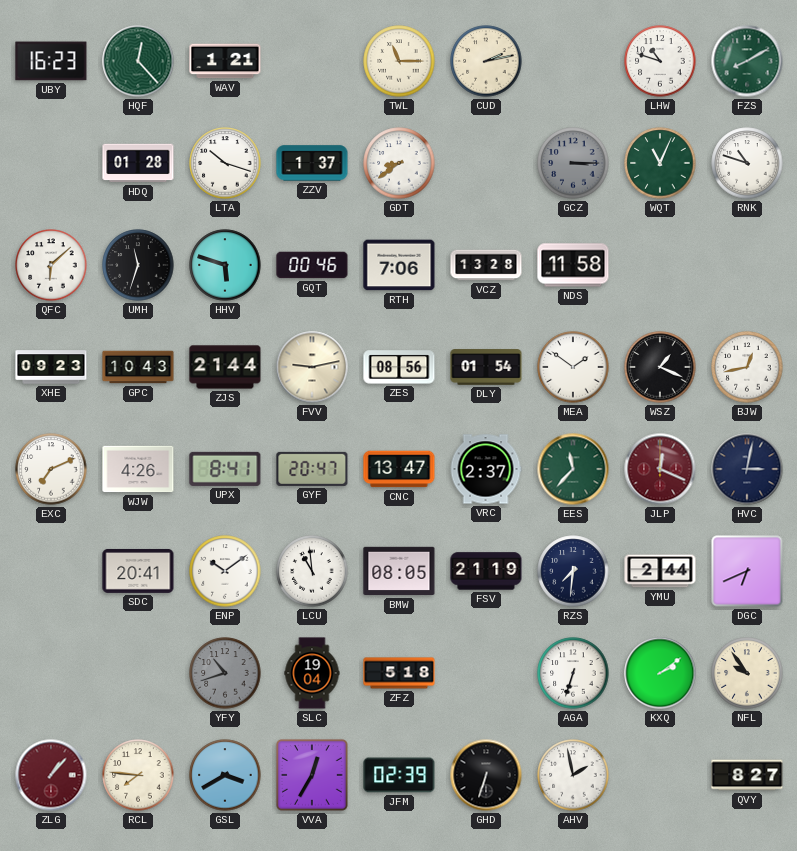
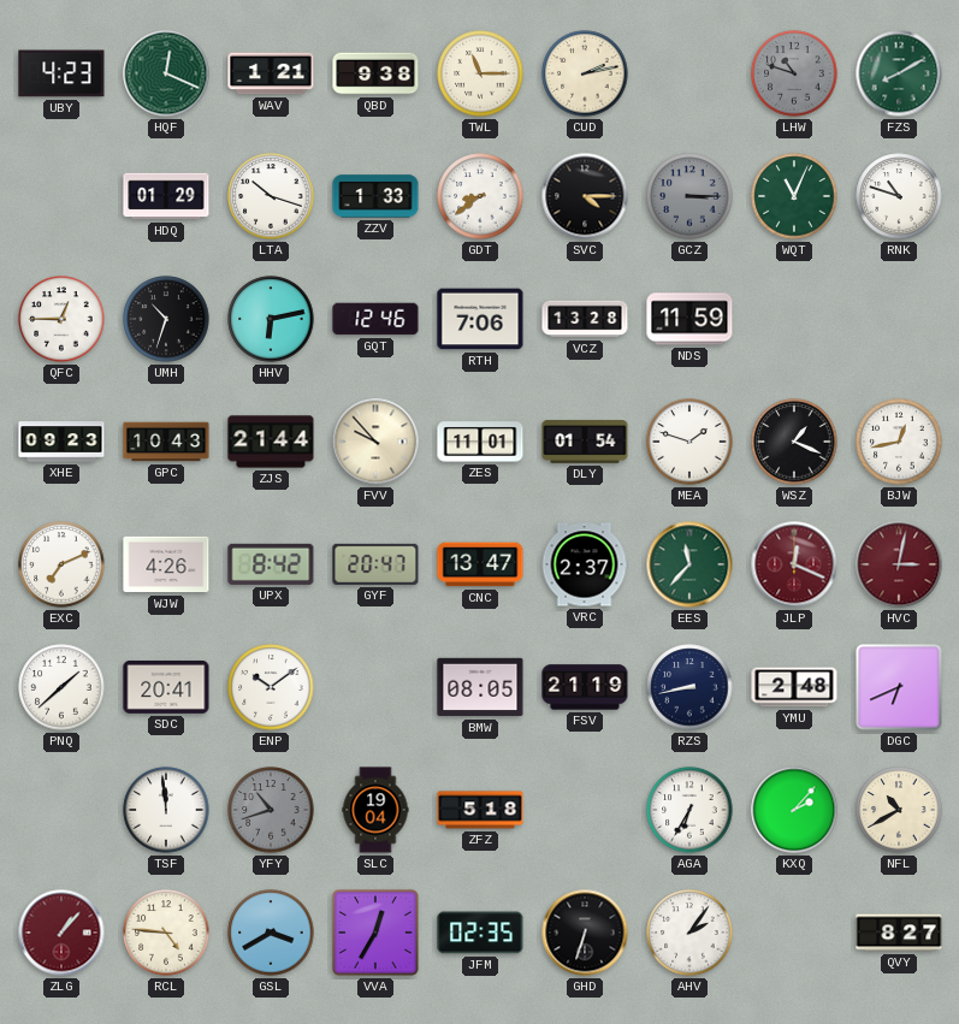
UBY: 16:23 -> 4:23 (61, 73)
HQF: 12:23 -> 12:19 (166, 73)
QBD: none -> 9:38 (375, 73)
LHW dial: white -> grey (794, 73)
HDQ: 01:28 -> 01:29 (166, 196)
ZZV: 1:37 -> 1:33 (375, 196)
SVC: none -> 4:15 (585, 196)
QFC: 6:08 -> 12:45 (61, 319)
UMH: 11:33 -> 10:33 (166, 319)
HHV: 5:48 -> 6:13 (271, 319)
GQT: 00:46 -> 12:46 (375, 319)
NDS: 11:58 -> 11:59 (689, 319)
FVV: 9:13 -> 9:53 (375, 442)
ZES: 08:56 -> 11:01 (480, 442)
MEA: 1:51 -> 1:48 (689, 442)
UPX: 8:41 -> 8:42 (271, 564)
HVC dial: navy -> burgundy (899, 564)
PNQ: none -> 1:38 (61, 687)
LCU: 10:59 -> none (312, 571)
RZS: 7:31 -> 8:43 (689, 687)
YMU: 2:44 -> 2:48 (794, 687)
TSF: none -> 11:59 (166, 810)
AGA: 6:33 -> 6:35 (689, 810)
KXQ: 2:09 -> 2:07 (794, 810)
NFL: 9:54 -> 10:40 (899, 810)
RCL: 7:46 -> 4:46 (166, 933)
JFM: 02:39 -> 02:35 (480, 933)
AHV: 1:58 -> 2:06 (689, 933)
